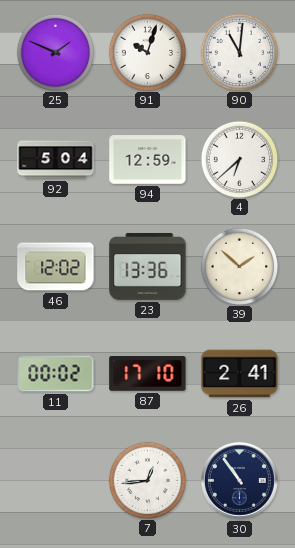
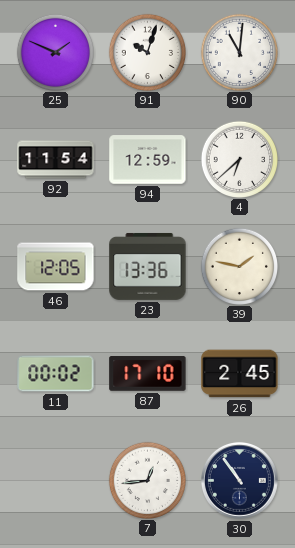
92: 5:04 -> 11:54 (56, 160)
46: 12:02 -> 12:05 (56, 267)
39: 1:52 -> 1:47 (239, 266)
26: 2:41 -> 2:45 (240, 374)
